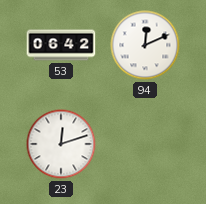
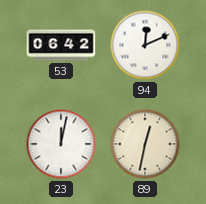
23: 12:12 -> 12:02 (61, 144)
89: none -> 12:32 (145, 144)
